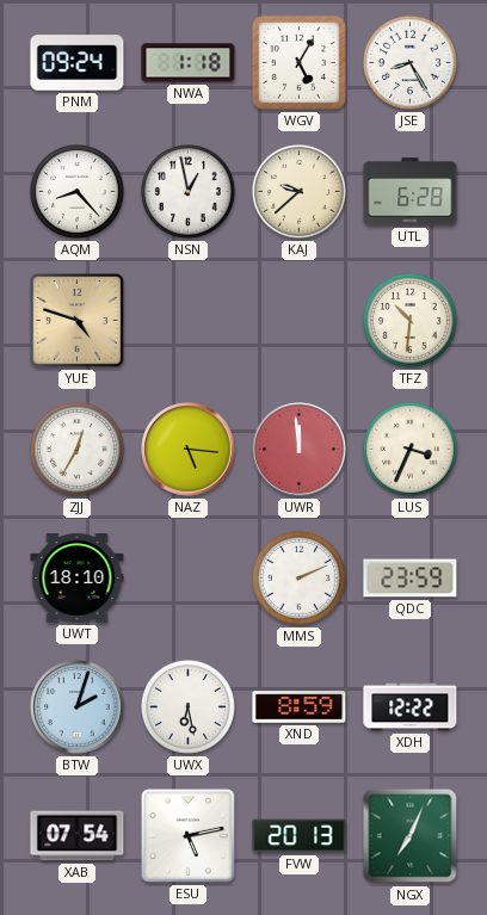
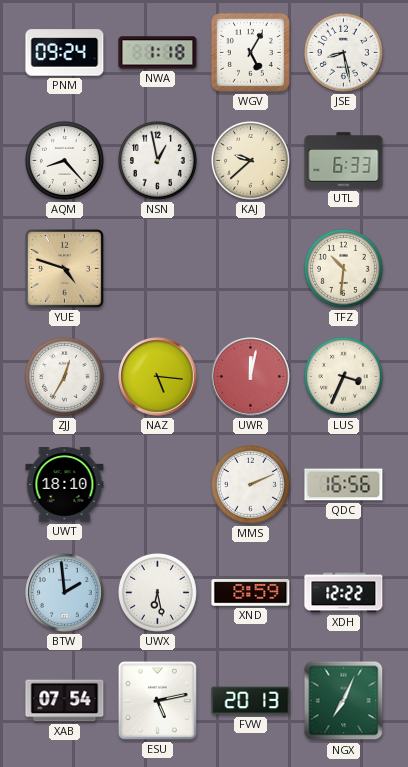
JSE: 8:25 -> 8:28 (343, 52)
UTL: 6:28 -> 6:33 (344, 161)
UWR: 11:59 -> 12:02 (251, 377)
QDC: 23:59 -> 16:56 (344, 485)
BTW: 2:03 -> 1:59 (65, 593)
